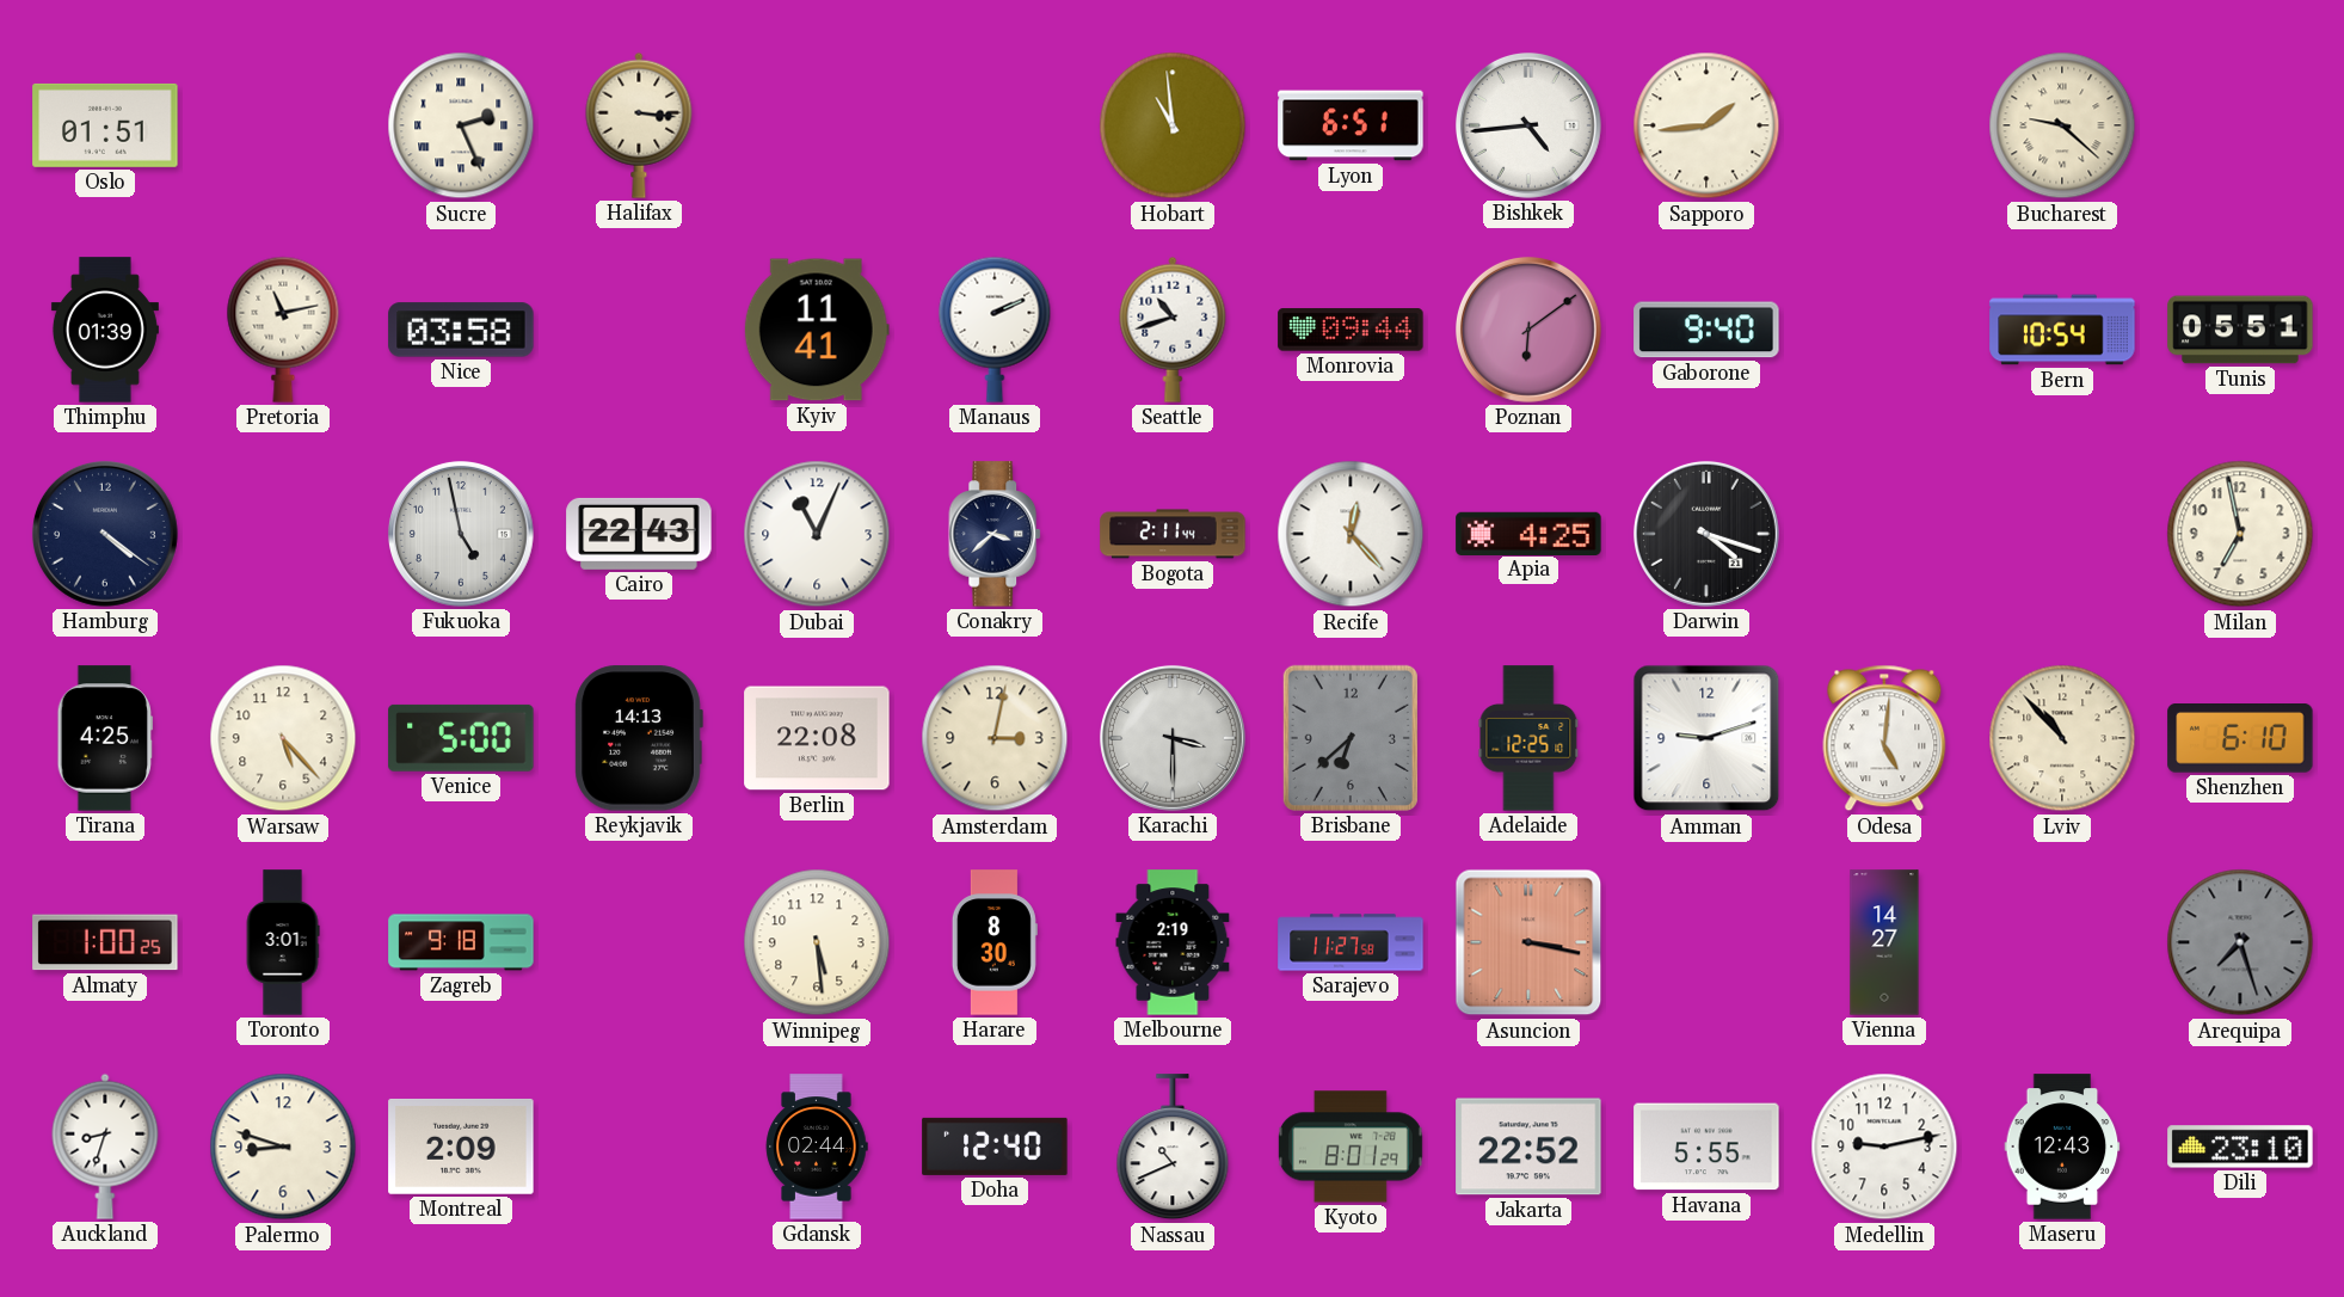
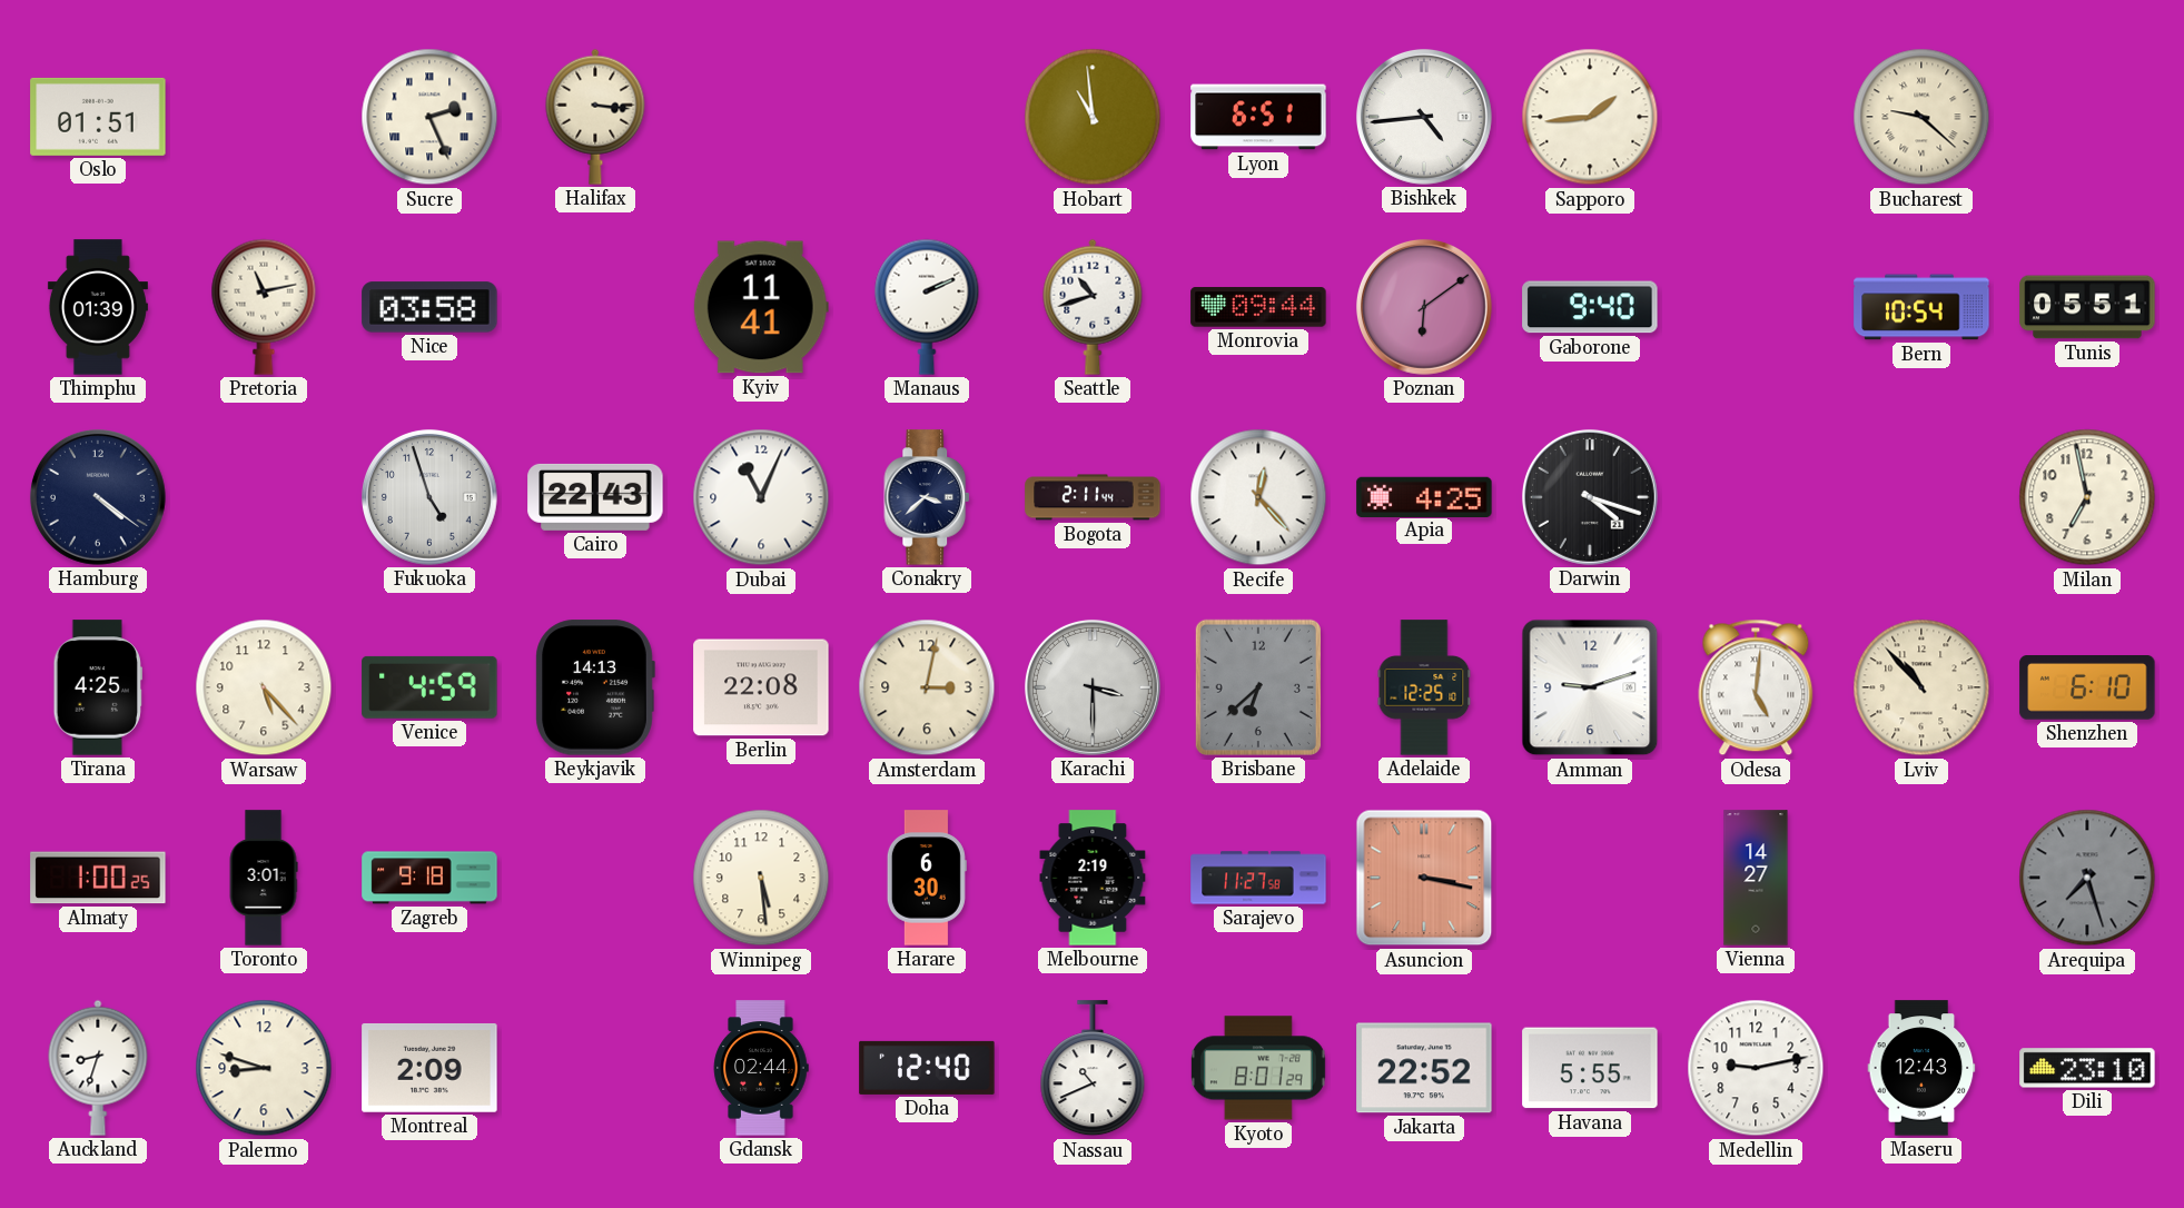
Fukuoka: 4:58 -> 4:57 (429, 497)
Venice: 5:00 -> 4:59 (429, 687)
Harare: 8:30 -> 6:30 (927, 878)
